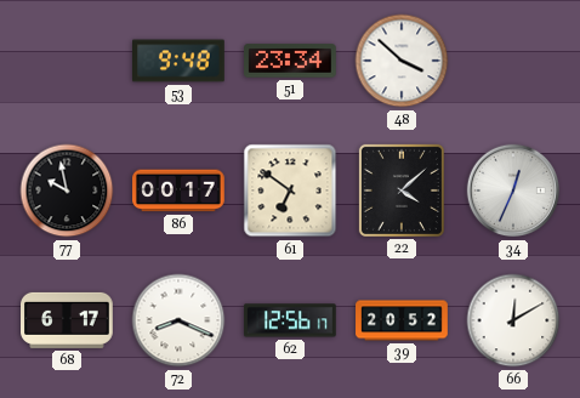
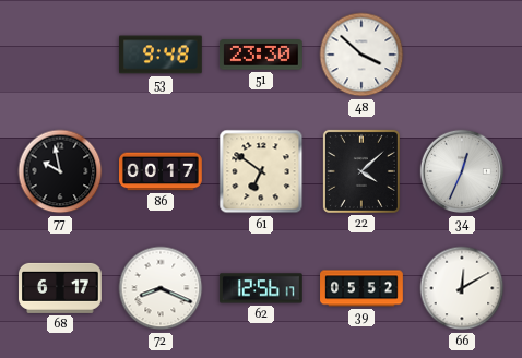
51: 23:34 -> 23:30 (262, 55)
39: 20:52 -> 05:52 (361, 288)
